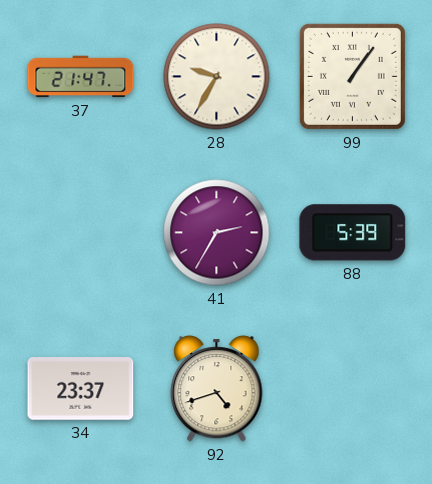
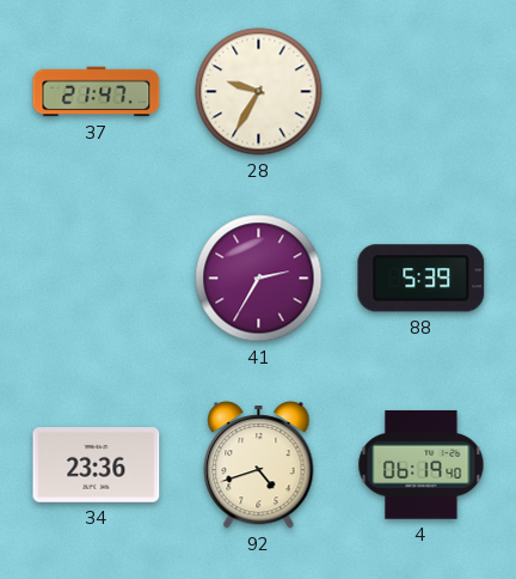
99: 1:06 -> none (352, 76)
34: 23:37 -> 23:36 (97, 465)
4: none -> 06:19 (422, 465)
